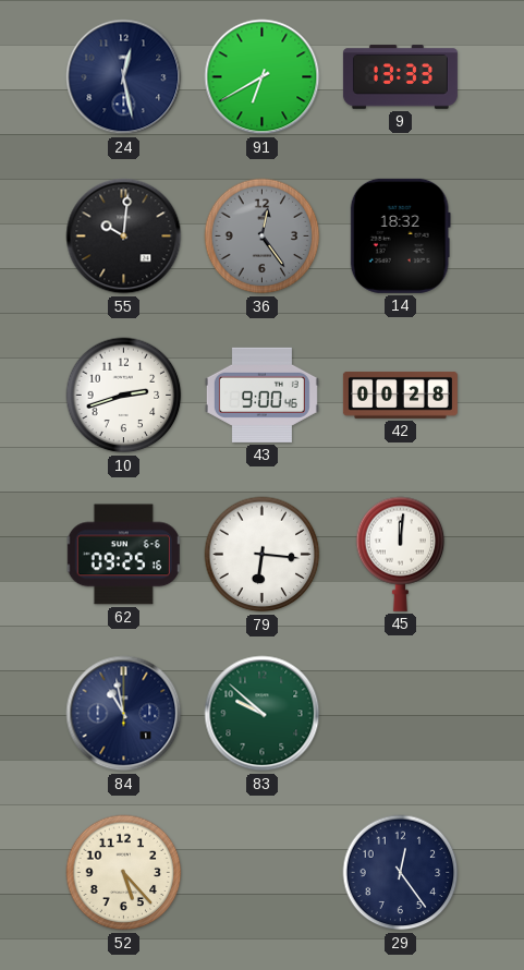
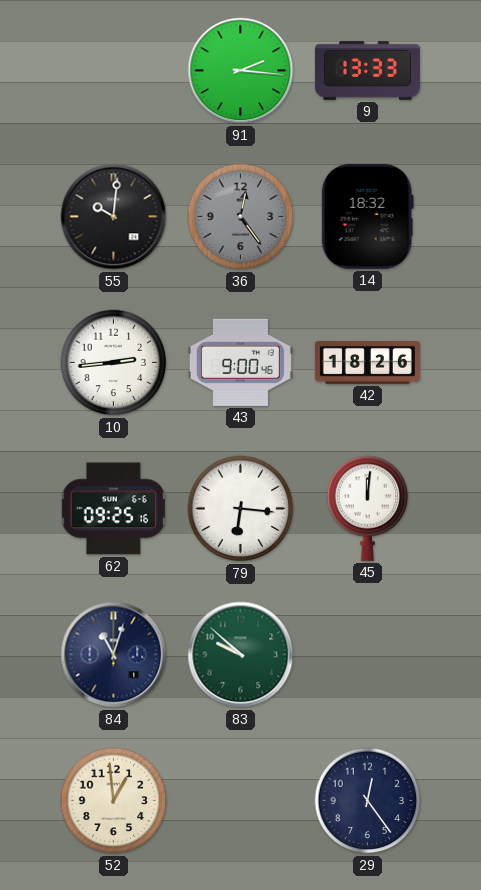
24: 12:28 -> none (124, 77)
91: 6:40 -> 2:16 (241, 71)
10: 2:42 -> 2:44 (114, 363)
42: 00:28 -> 18:26 (367, 362)
84: 10:58 -> 11:03 (114, 655)
52: 5:23 -> 12:59 (114, 801)
